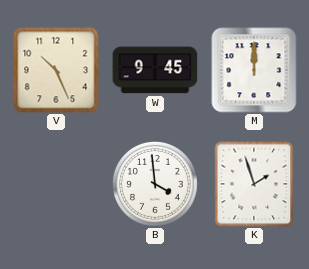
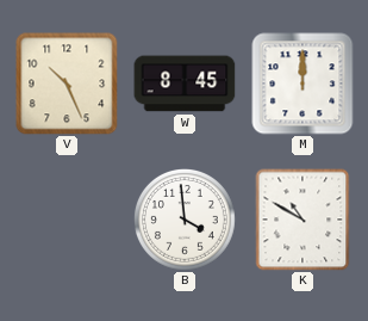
W: 9:45 -> 8:45 (185, 84)
K: 1:57 -> 10:50 (302, 220)
